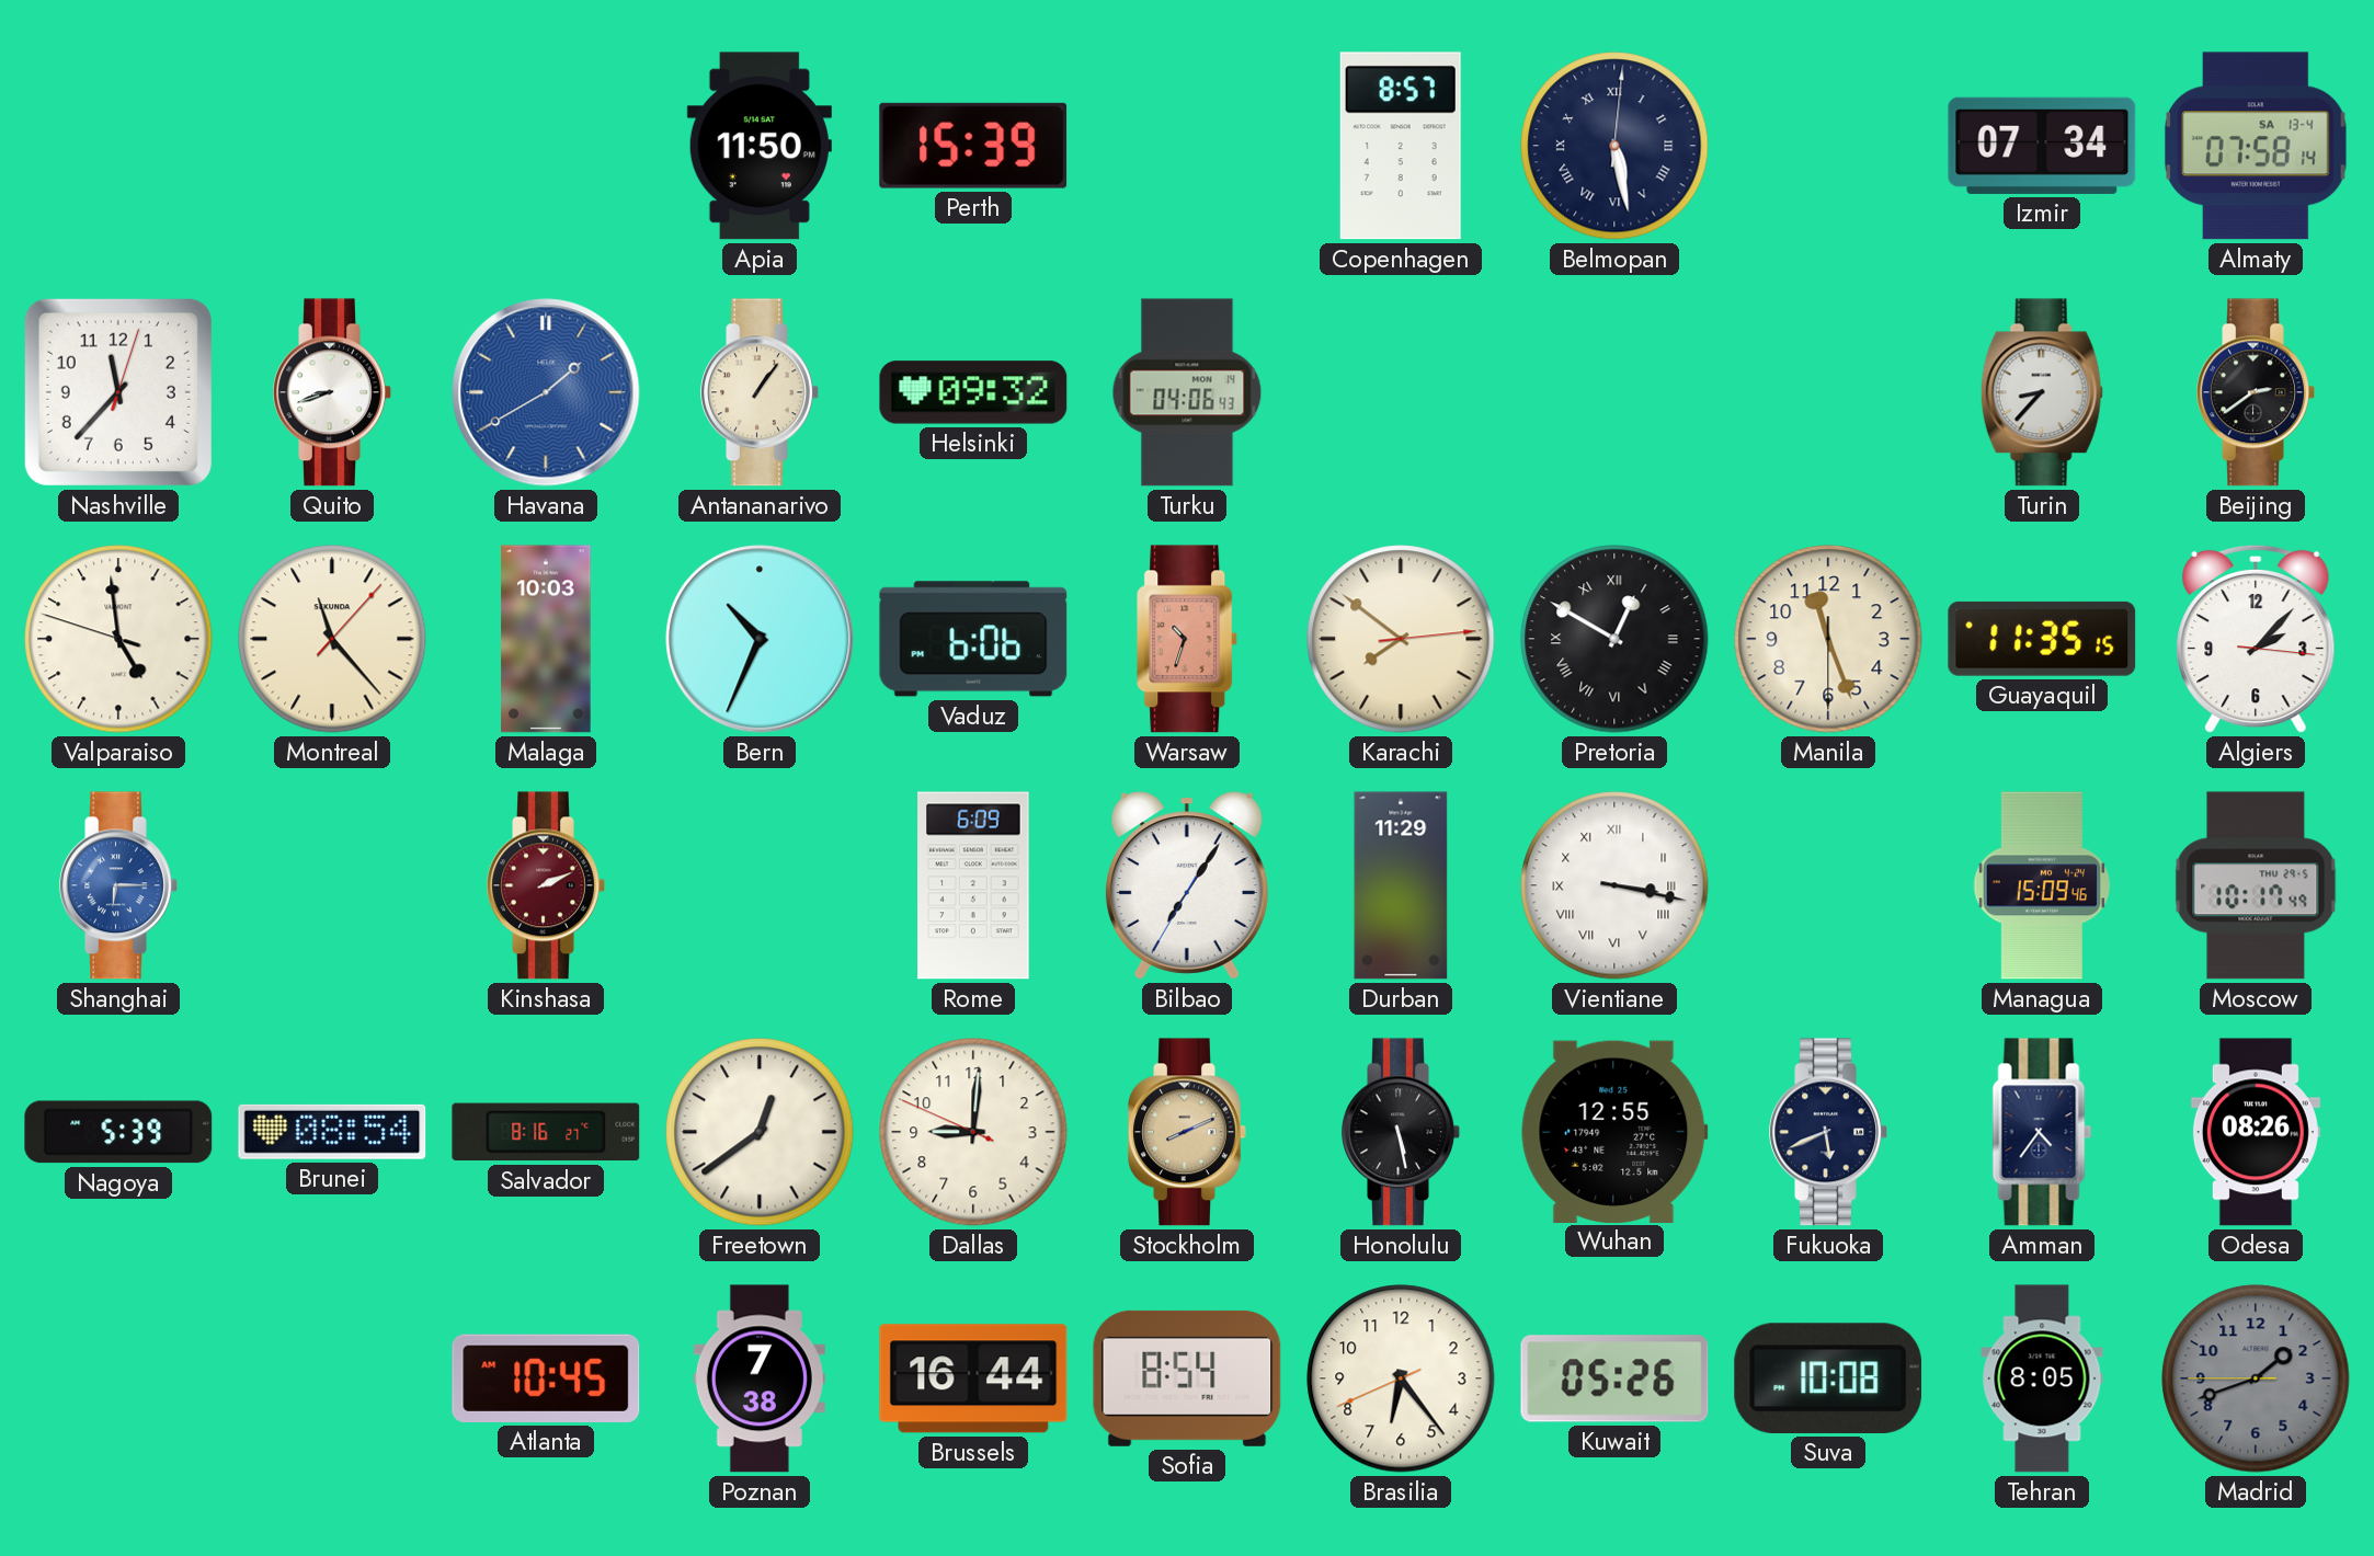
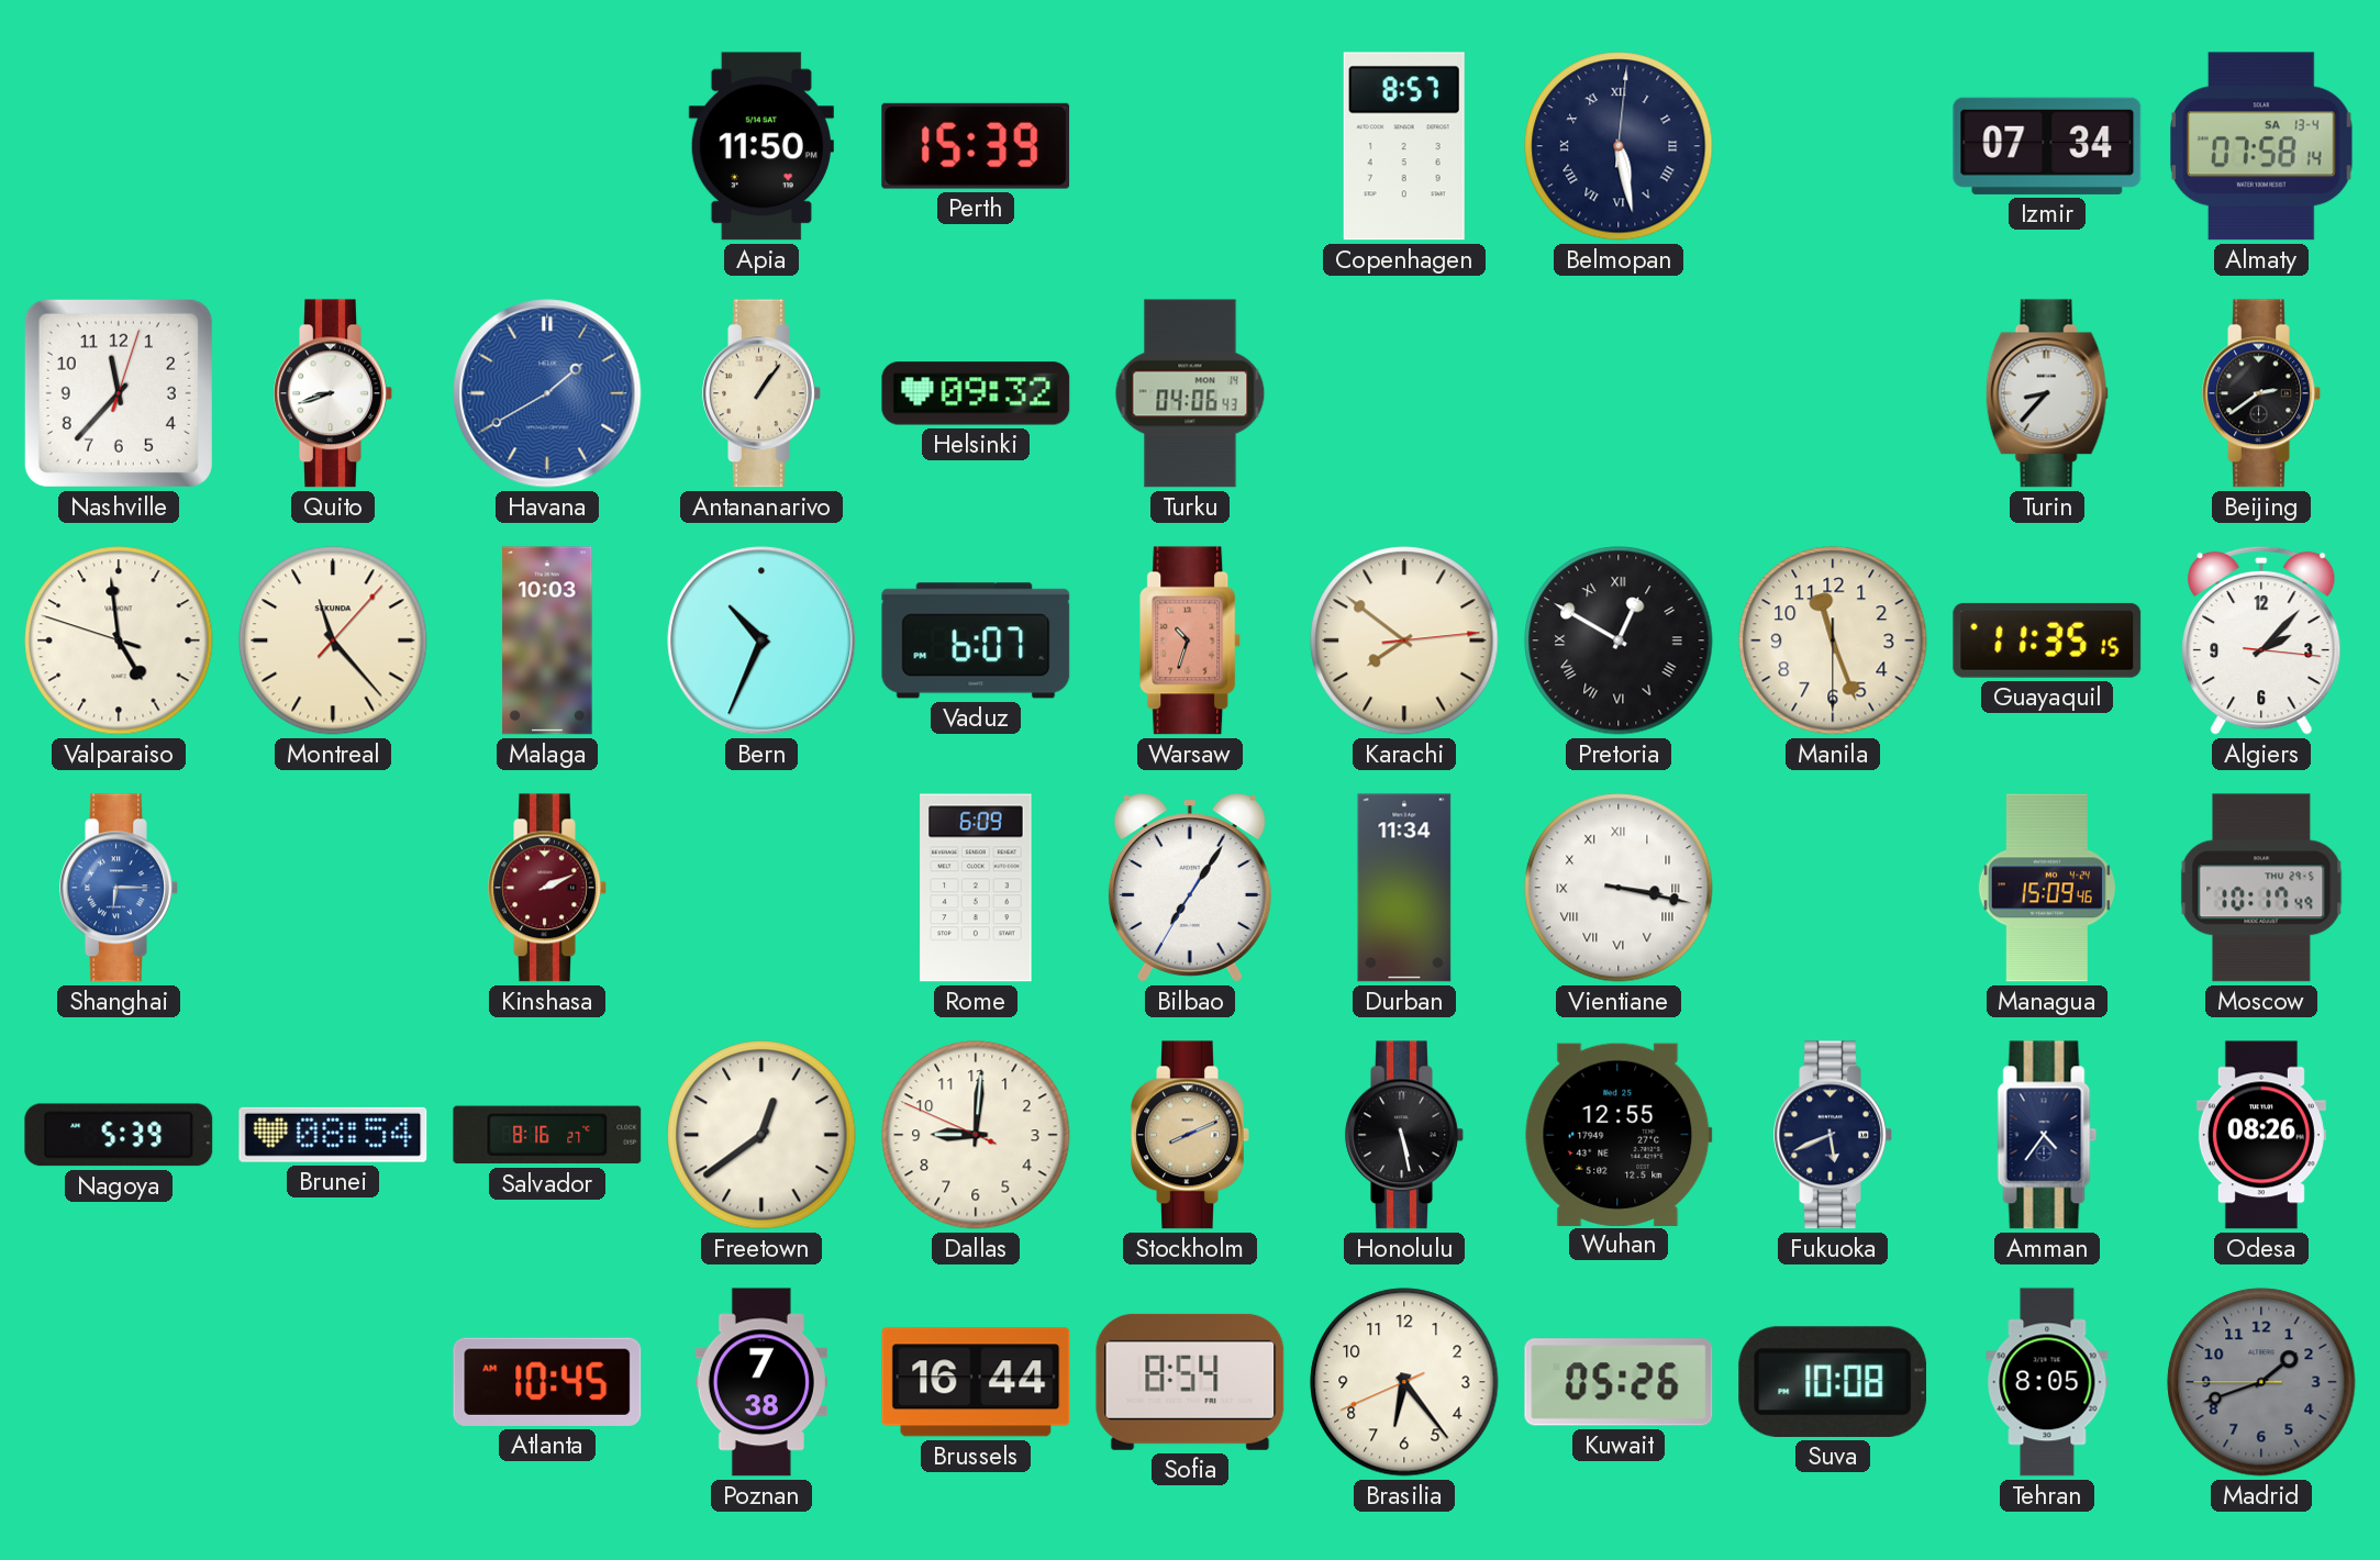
Vaduz: 6:06 -> 6:07 (976, 640)
Durban: 11:29 -> 11:34 (1404, 888)
